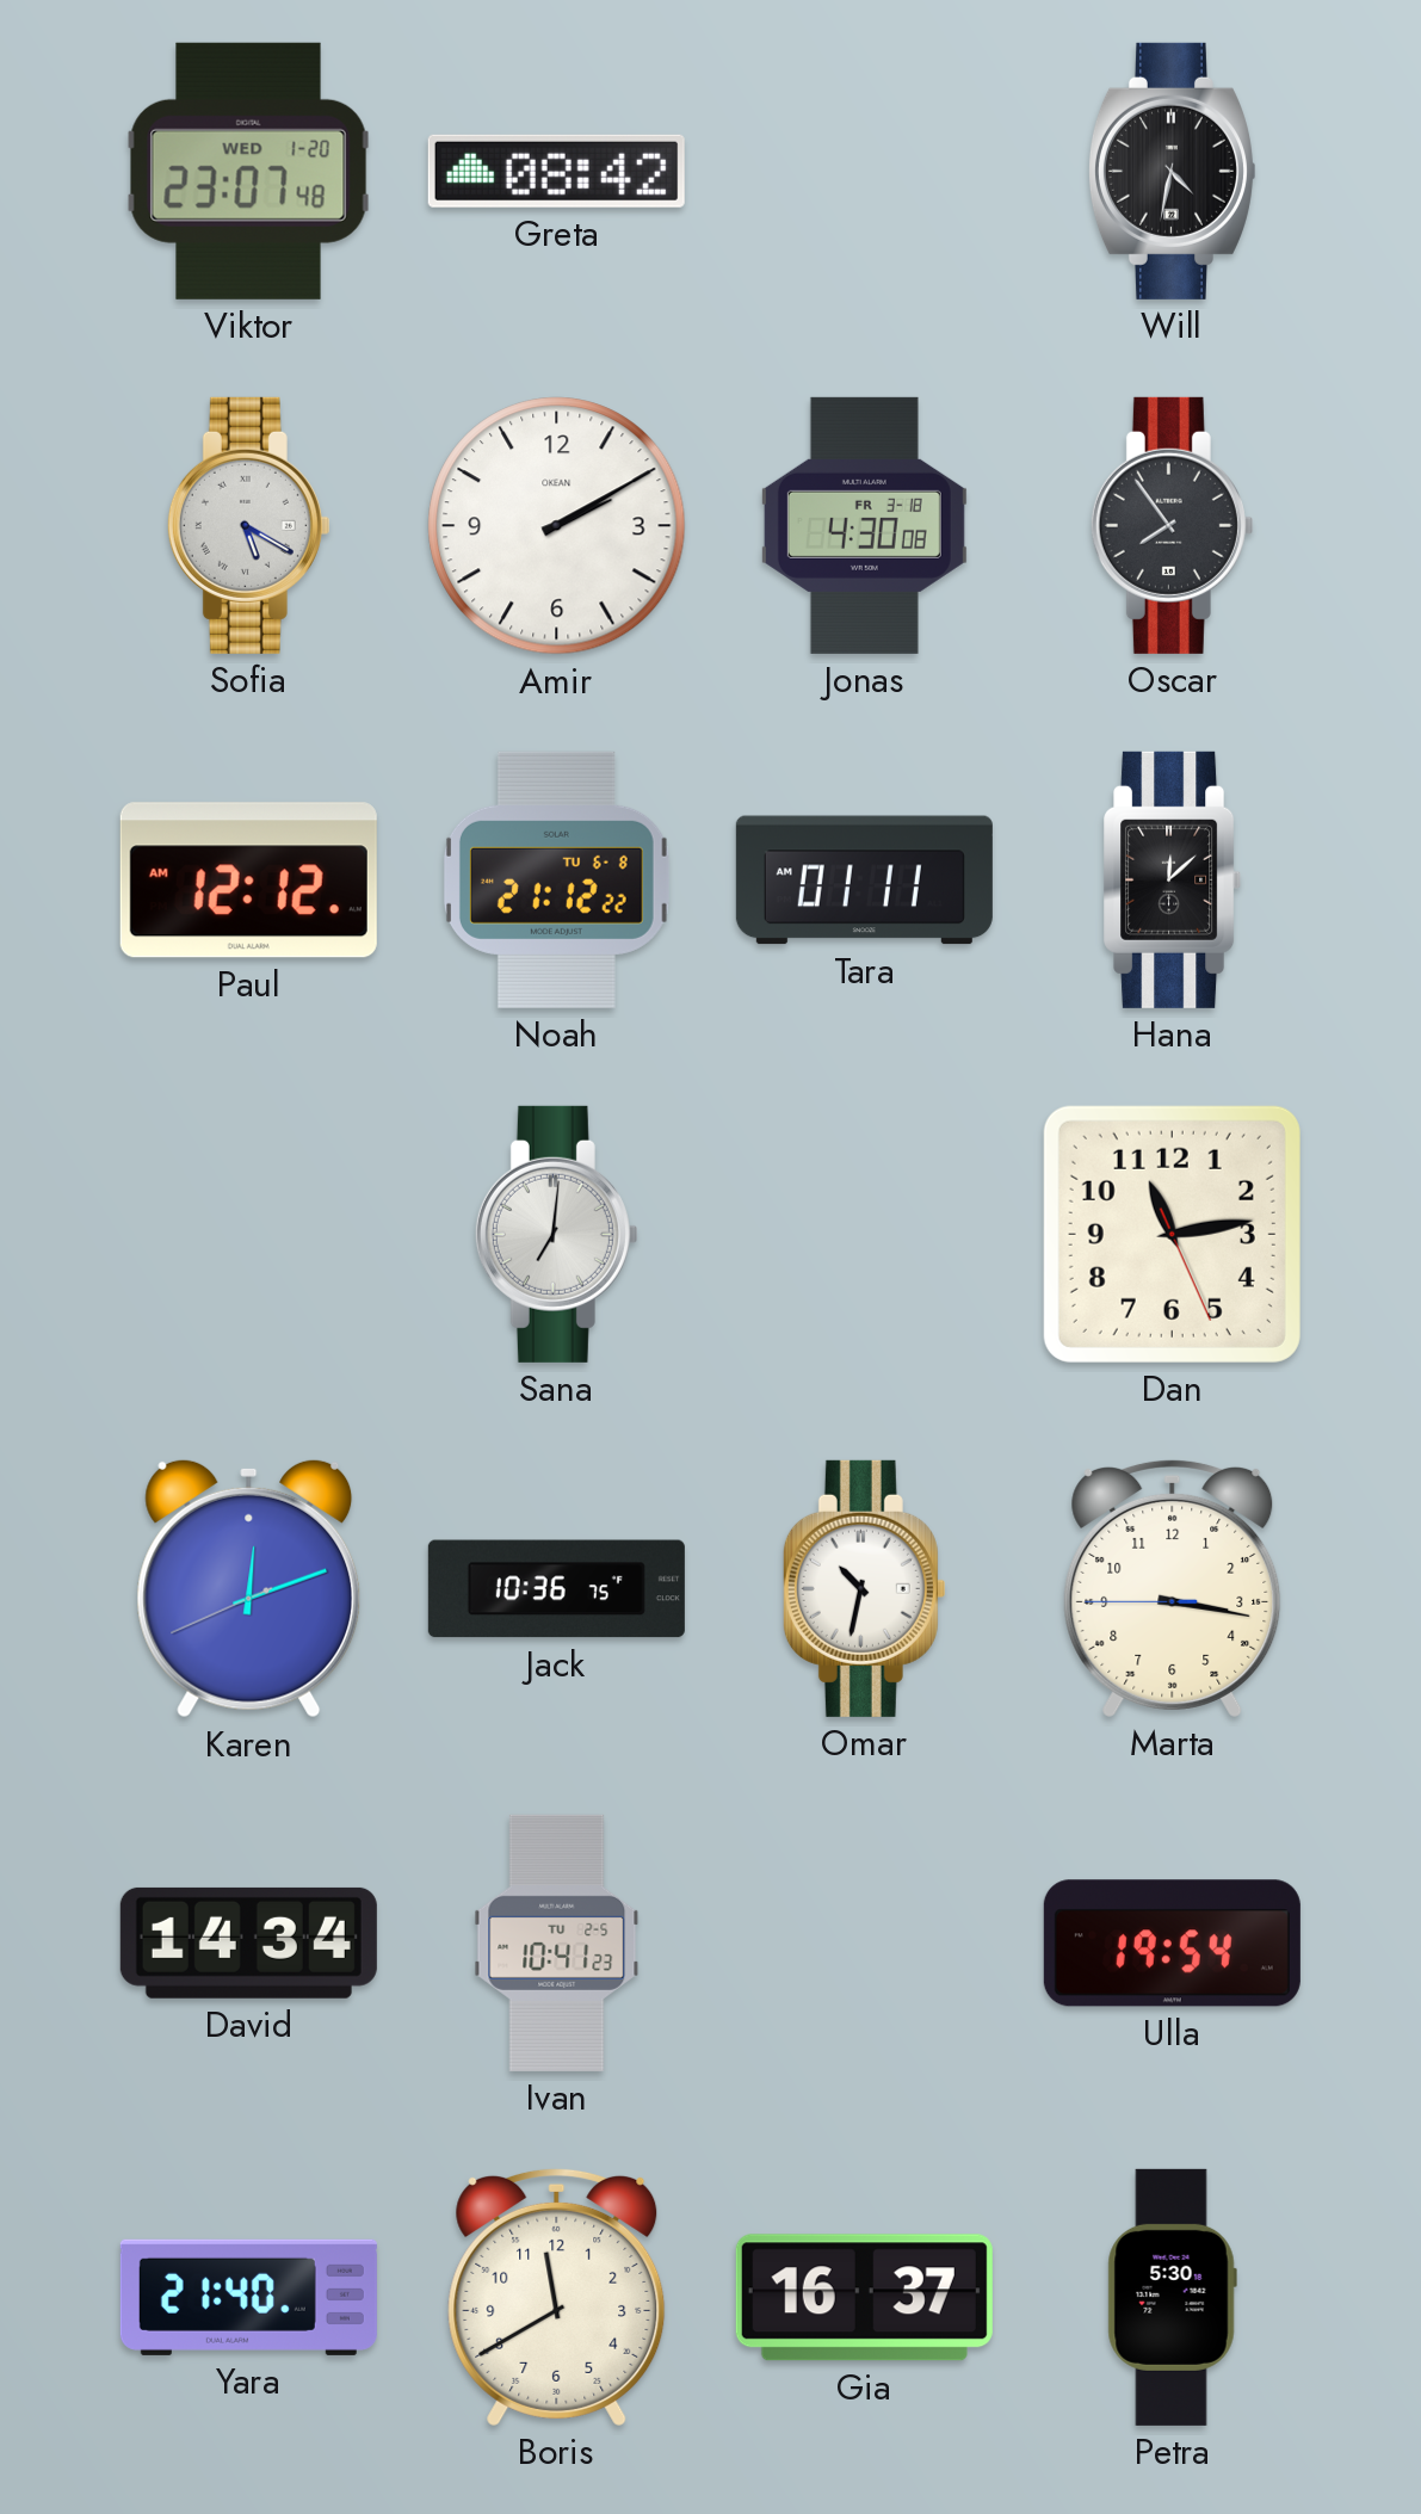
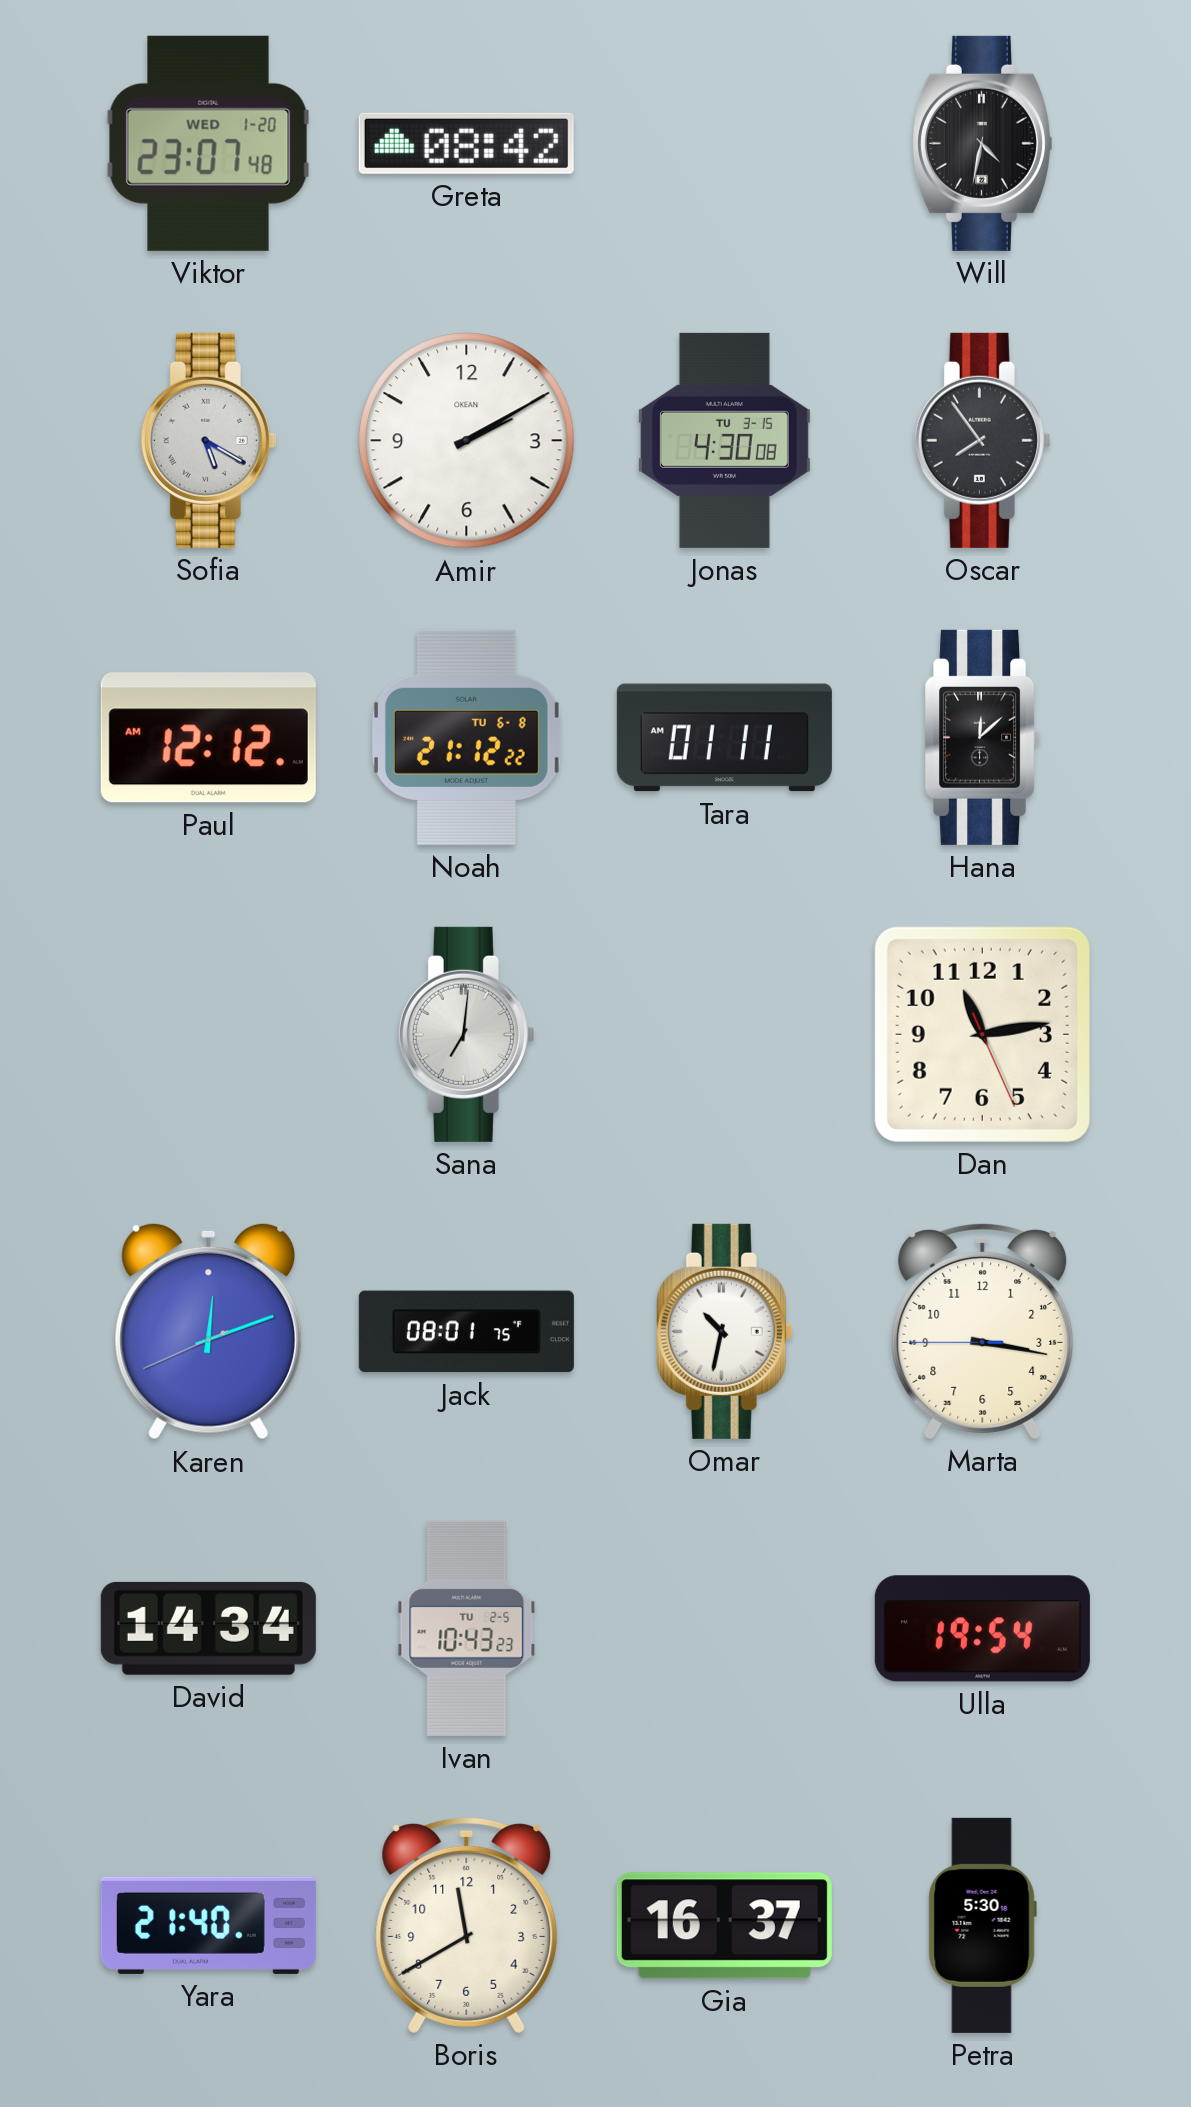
Jonas date: FR 3-18 -> TU 3-15 (724, 440)
Jack: 10:36 -> 08:01 (466, 1332)
Ivan: 10:41 -> 10:43 (467, 1628)
